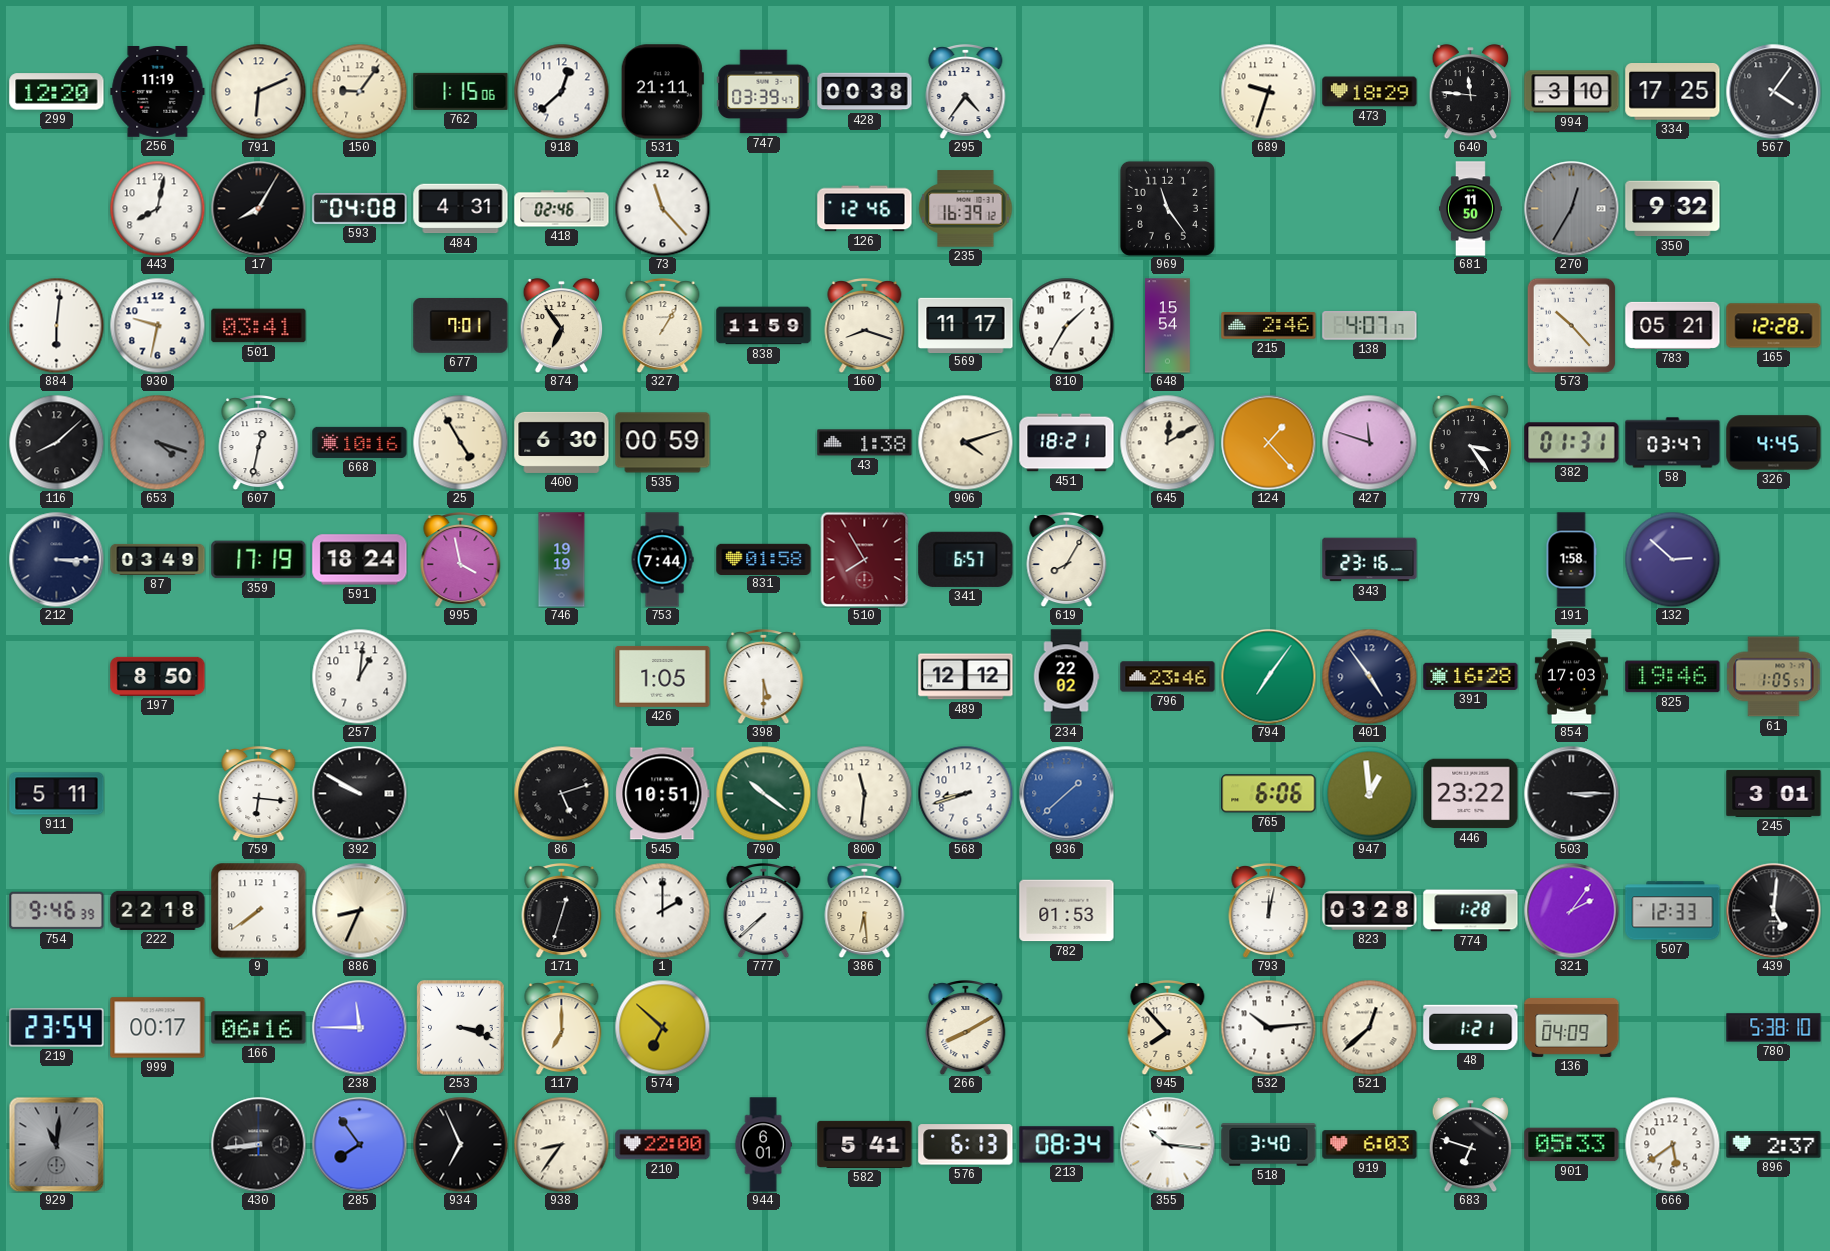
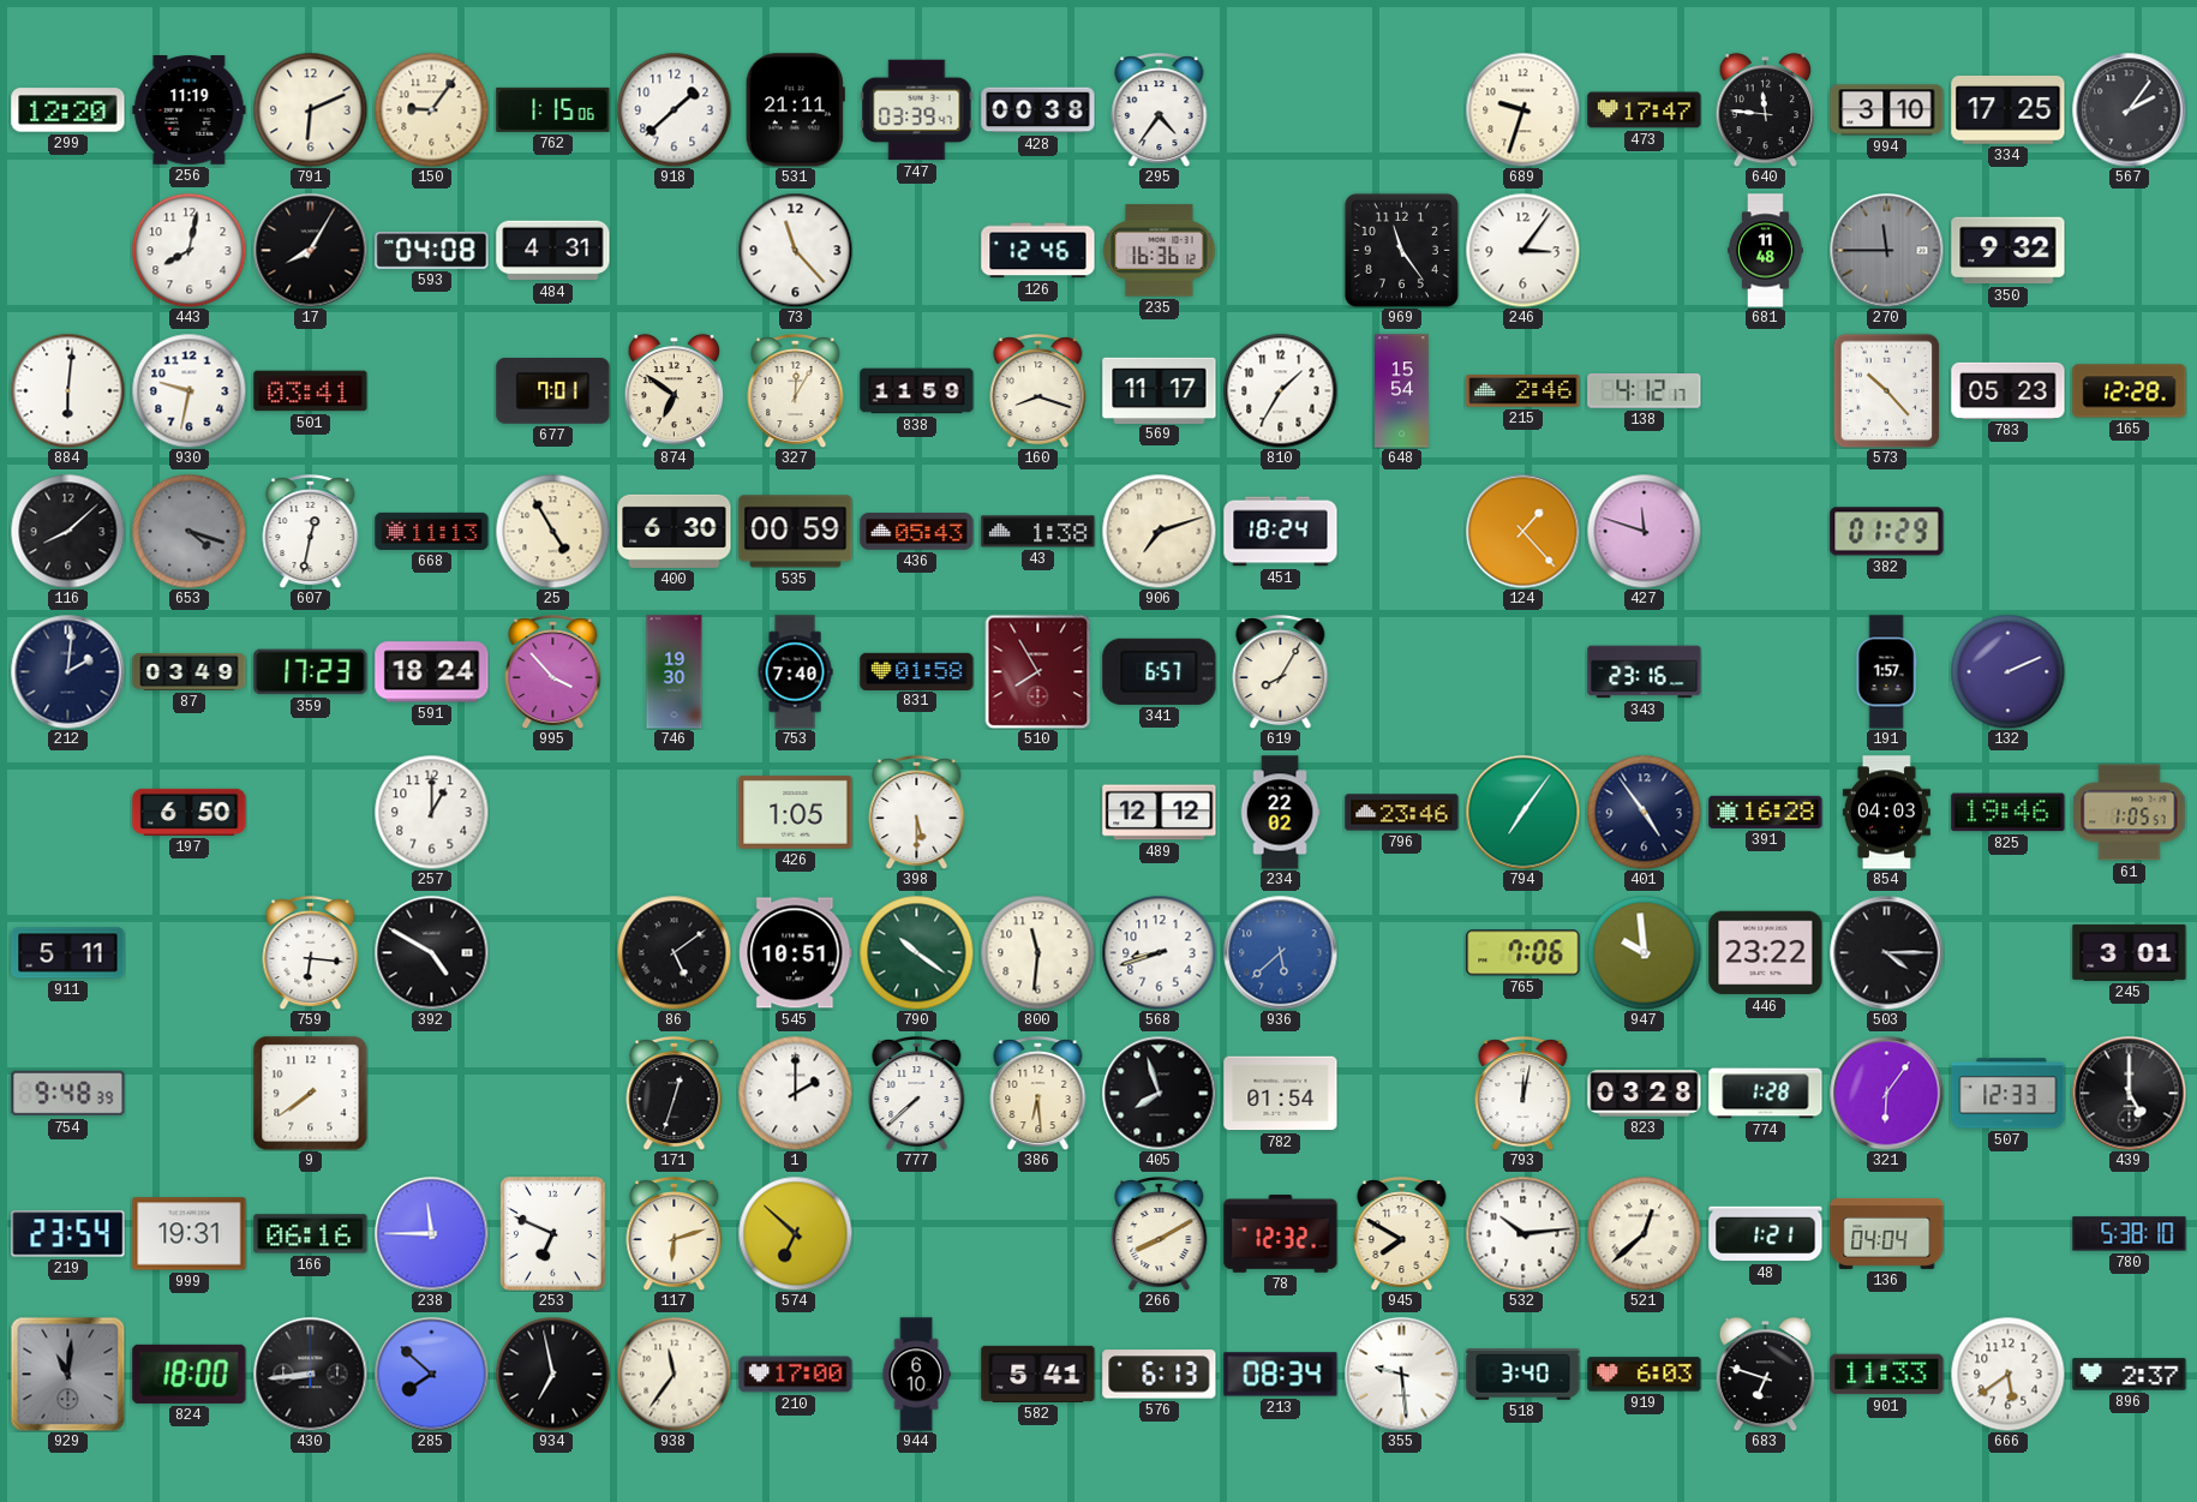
918: 12:38 -> 1:38 (674, 109)
473: 18:29 -> 17:47 (1645, 110)
567: 4:06 -> 2:06 (2129, 109)
418: 02:46 -> none (562, 209)
235: 16:39 -> 16:36 (1160, 251)
246: none -> 3:06 (1522, 250)
681: 11:50 -> 11:48 (1766, 251)
270: 12:35 -> 11:45 (1886, 250)
874: 6:54 -> 6:51 (675, 390)
327: 1:05 -> 12:05 (796, 391)
138: 4:07 -> 4:12 (1645, 391)
783: 05:21 -> 05:23 (2009, 390)
668: 10:16 -> 11:13 (432, 531)
436: none -> 05:43 (917, 532)
906: 4:12 -> 7:12 (1159, 531)
451: 18:21 -> 18:24 (1281, 532)
645: 12:10 -> none (1167, 442)
779: 3:24 -> none (1471, 442)
382: 01:31 -> 01:29 (1887, 532)
58: 03:47 -> none (1673, 443)
326: 4:45 -> none (1774, 443)
212: 3:15 -> 2:01 (67, 671)
359: 17:19 -> 17:23 (311, 672)
995: 3:58 -> 3:53 (553, 672)
746: 19:19 -> 19:30 (675, 672)
753: 7:44 -> 7:40 (795, 672)
191: 1:58 -> 1:57 (1886, 672)
132: 2:52 -> 2:11 (2007, 671)
197: 8:50 -> 6:50 (190, 812)
257: 1:01 -> 1:00 (431, 812)
854: 17:03 -> 04:03 (1886, 813)
392: 9:50 -> 4:50 (431, 952)
86: 5:12 -> 5:09 (674, 952)
936: 1:38 -> 5:38 (1280, 952)
765: 6:06 -> 7:06 (1523, 953)
947: 12:59 -> 9:59 (1644, 952)
503: 3:15 -> 4:15 (1886, 952)
754: 9:46 -> 9:48 (68, 1094)
222: 22:18 -> none (158, 910)
886: 8:34 -> none (359, 910)
405: none -> 7:57 (1159, 1093)
782: 01:53 -> 01:54 (1281, 1094)
321: 2:06 -> 6:06 (1886, 1093)
439: 5:01 -> 5:00 (2129, 1093)
999: 00:17 -> 19:31 (190, 1234)
253: 3:18 -> 6:49 (553, 1234)
117: 7:00 -> 6:12 (675, 1234)
78: none -> 12:32 (1281, 1234)
945: 7:53 -> 7:50 (1402, 1234)
136: 04:09 -> 04:04 (1887, 1233)
824: none -> 18:00 (190, 1374)
285: 7:54 -> 7:52 (431, 1374)
934: 6:56 -> 6:58 (552, 1374)
938: 8:36 -> 11:36 (674, 1374)
210: 22:00 -> 17:00 (796, 1375)
944: 6:01 -> 6:10 (916, 1375)
355: 10:16 -> 9:29 (1401, 1374)
901: 05:33 -> 11:33 (1887, 1375)
